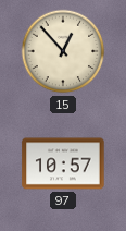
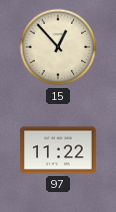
97: 10:57 -> 11:22 (58, 150)
